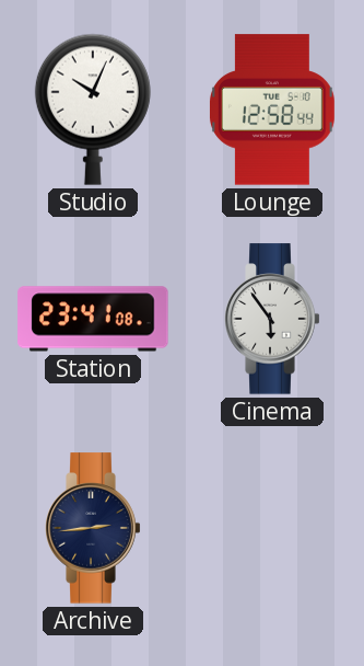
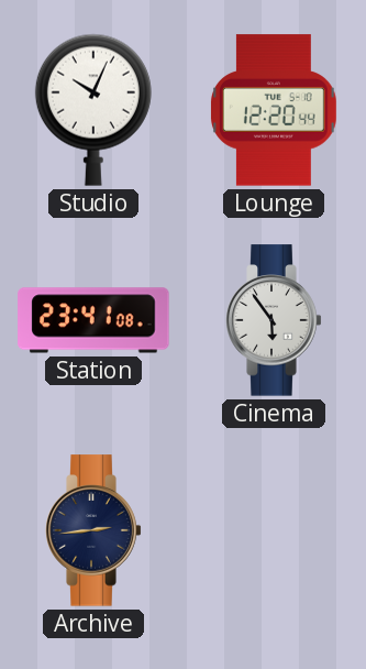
Lounge: 12:58 -> 12:20 (274, 110)
